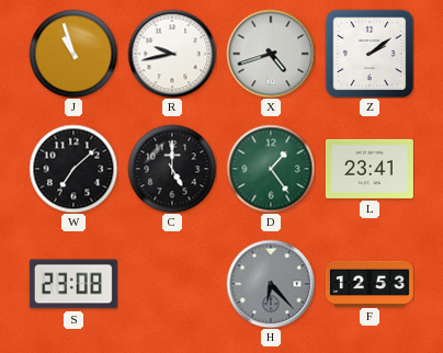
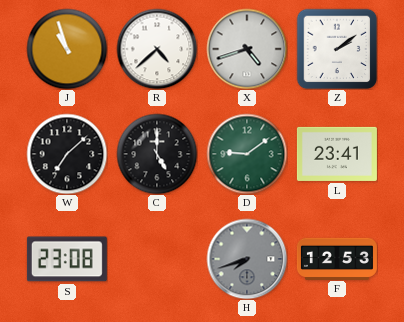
R: 9:43 -> 4:38 (157, 49)
D: 1:24 -> 9:09 (247, 154)
H: 6:23 -> 7:42 (247, 259)
